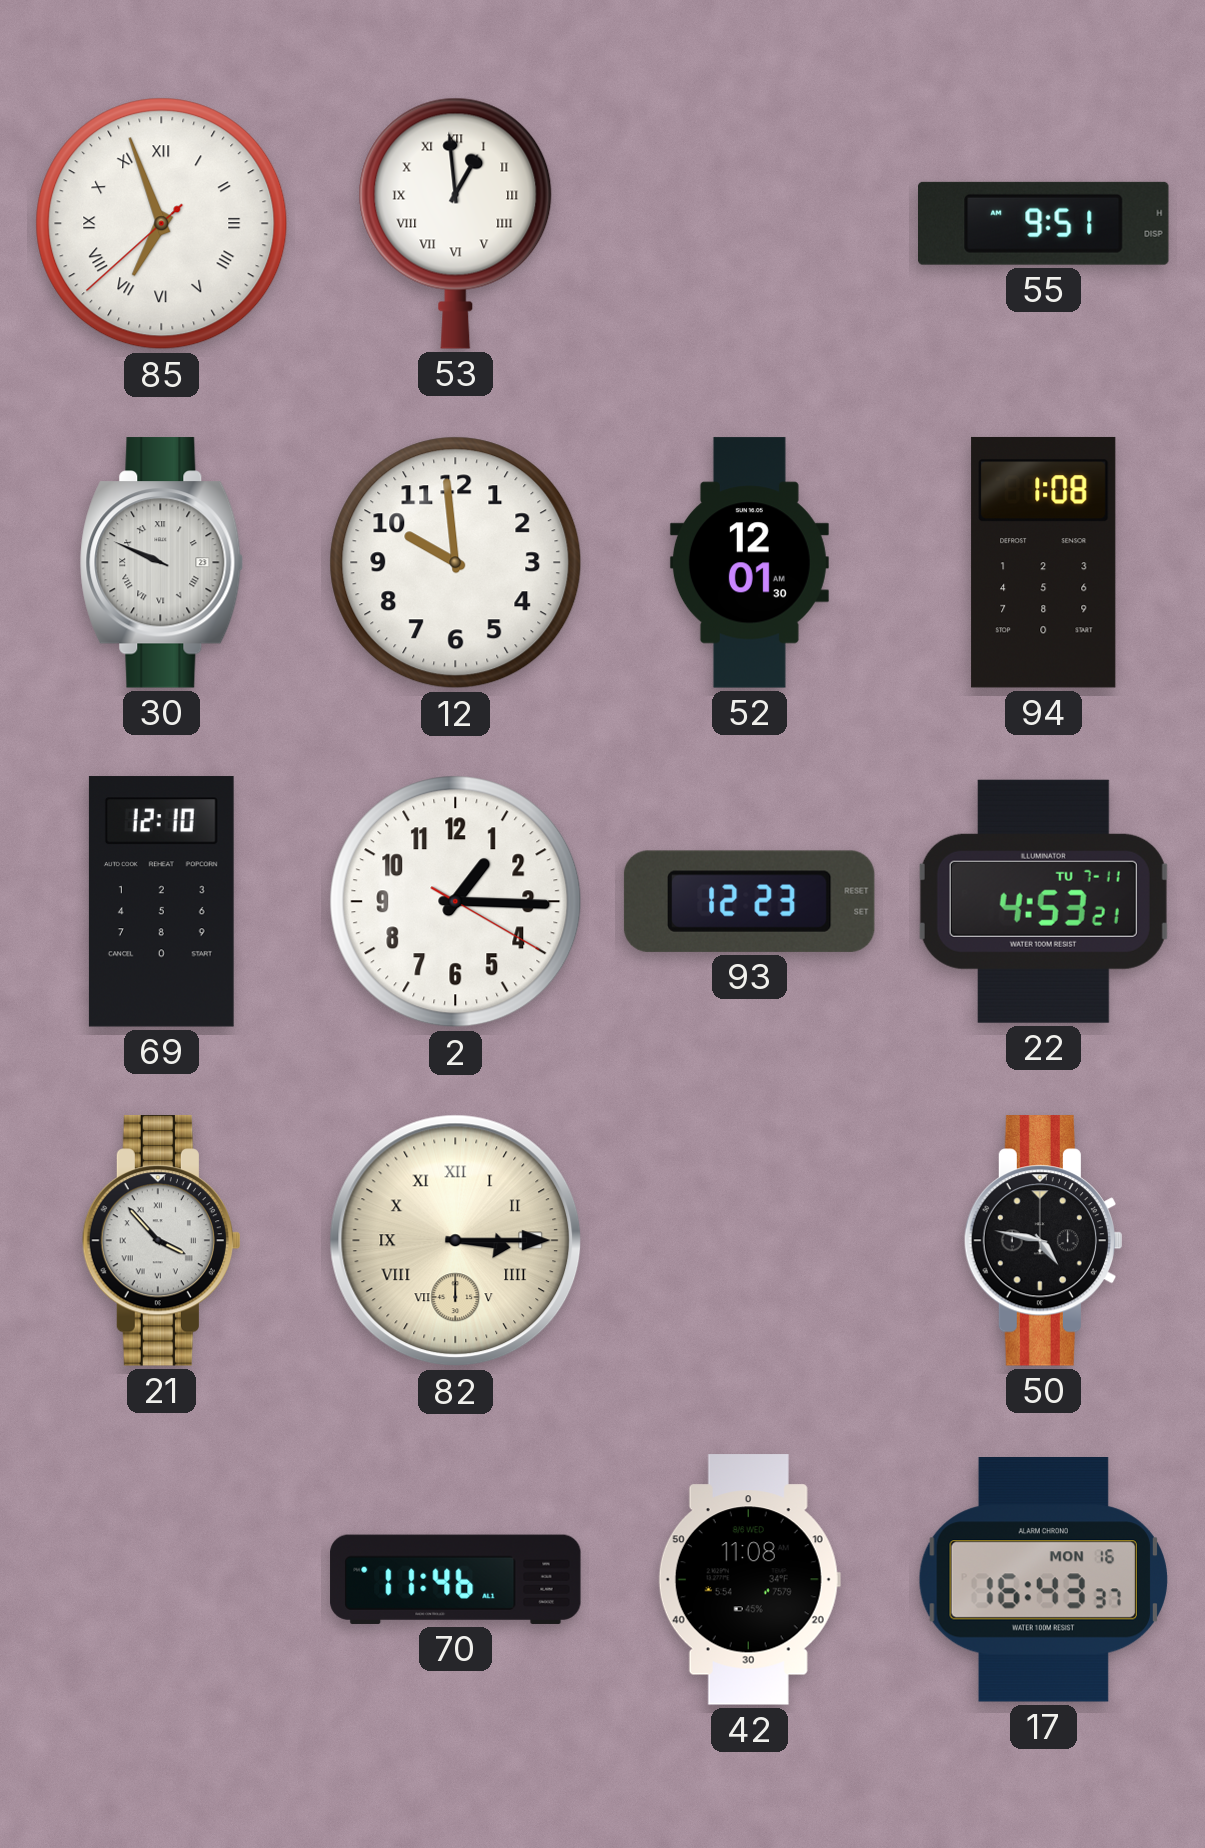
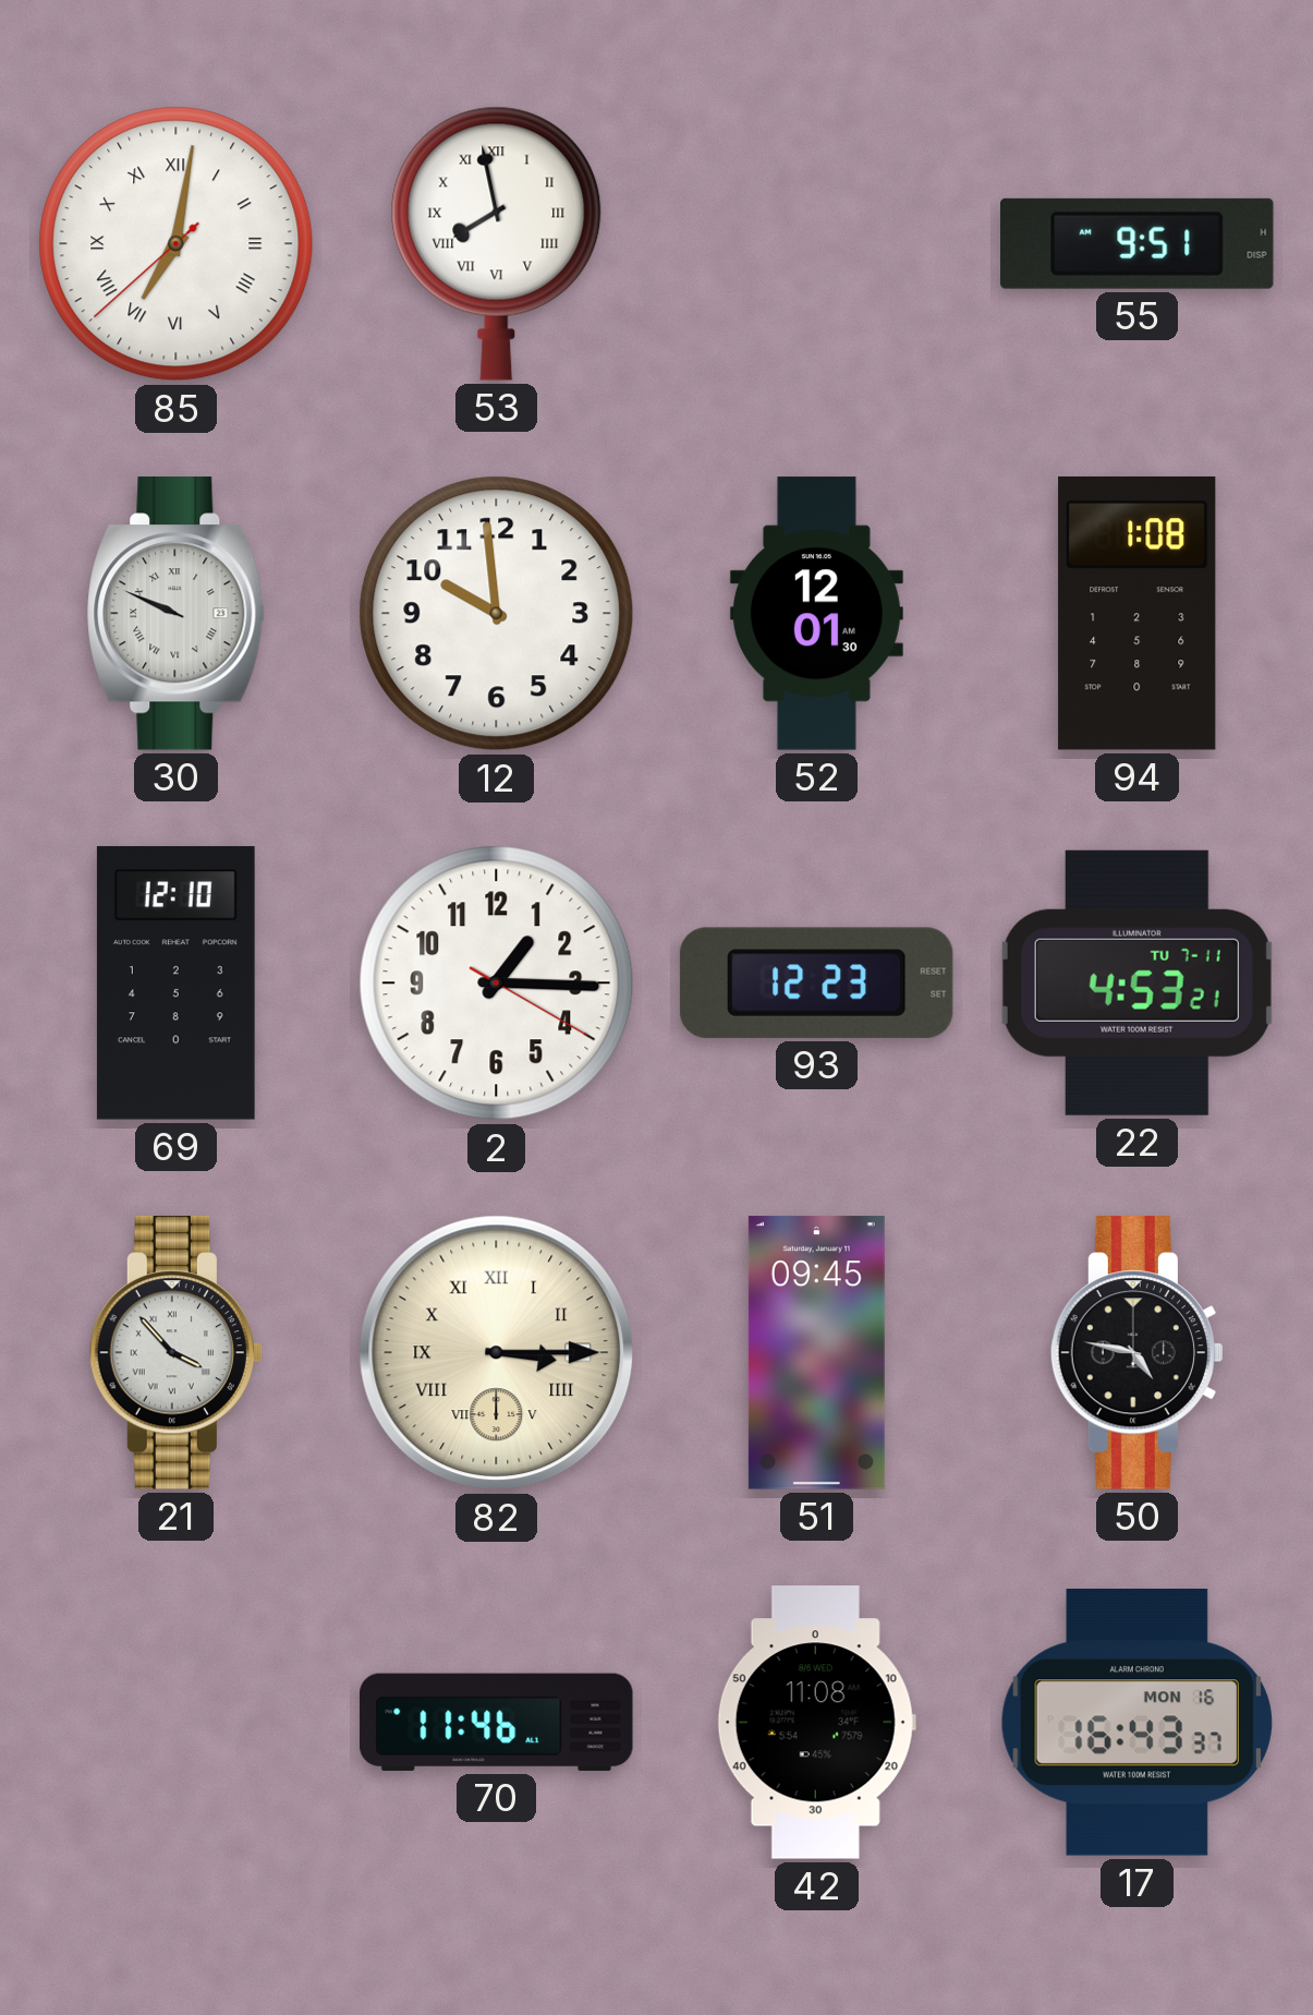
85: 6:56 -> 7:01 (177, 244)
53: 12:59 -> 7:58 (497, 243)
51: none -> 09:45 (816, 1353)
